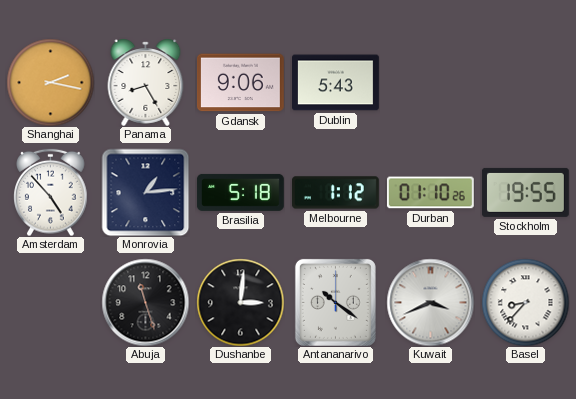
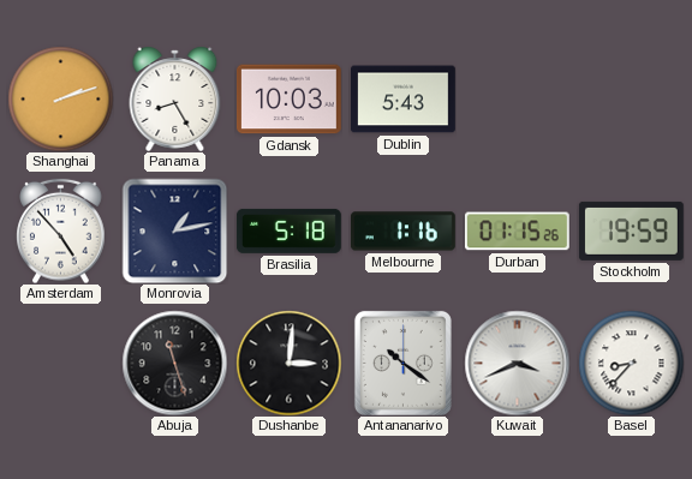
Shanghai: 2:17 -> 2:12 (60, 98)
Gdansk: 9:06 -> 10:03 (288, 100)
Monrovia: 1:14 -> 1:13 (174, 230)
Melbourne: 1:12 -> 1:16 (404, 232)
Durban: 01:10 -> 01:15 (517, 232)
Stockholm: 19:55 -> 19:59 (631, 230)
